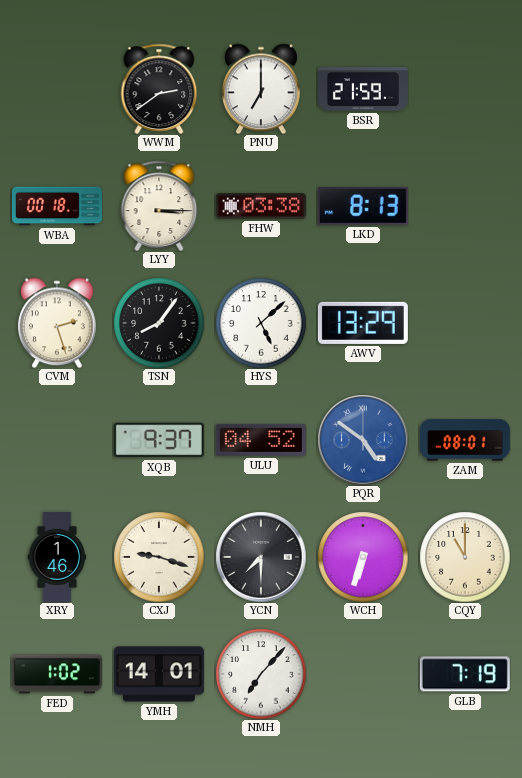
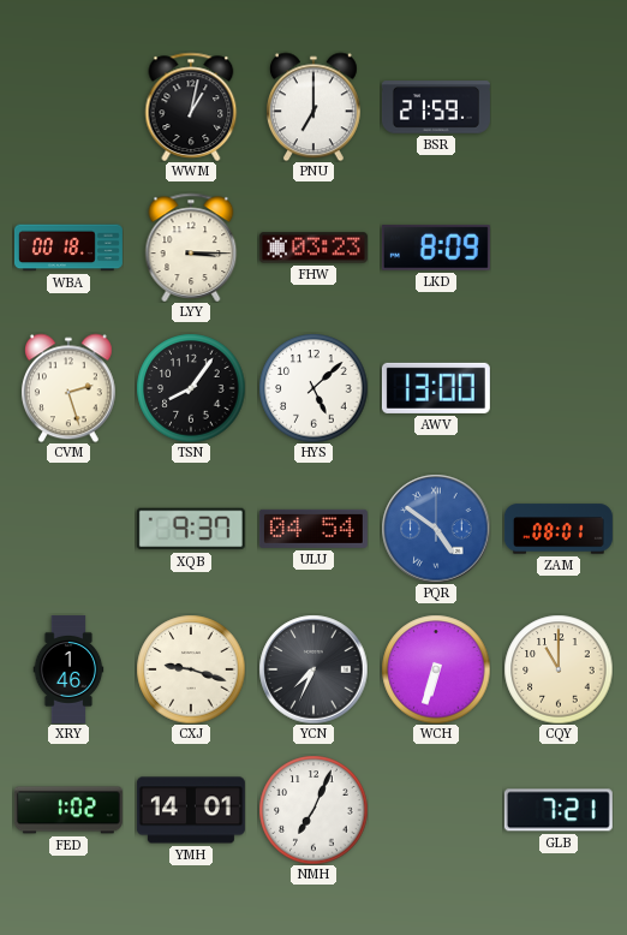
WWM: 2:39 -> 1:02 (191, 107)
FHW: 03:38 -> 03:23 (313, 248)
LKD: 8:13 -> 8:09 (436, 248)
AWV: 13:29 -> 13:00 (436, 388)
ULU: 04:52 -> 04:54 (313, 529)
YCN: 7:30 -> 7:34 (313, 669)
NMH: 7:07 -> 7:04 (313, 810)
GLB: 7:19 -> 7:21 (559, 810)
